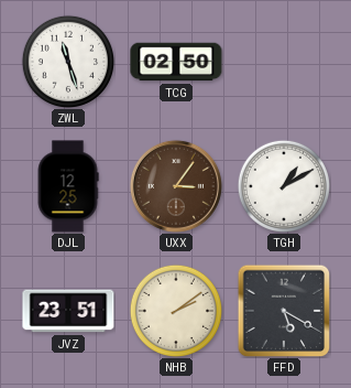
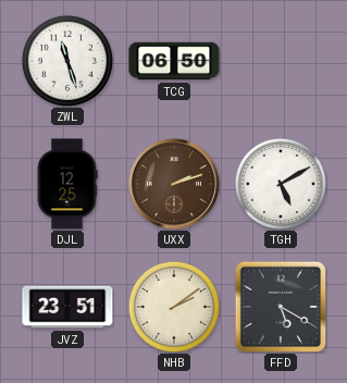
TCG: 02:50 -> 06:50 (174, 61)
UXX: 3:06 -> 2:12 (174, 184)
TGH: 1:10 -> 5:10 (280, 183)
